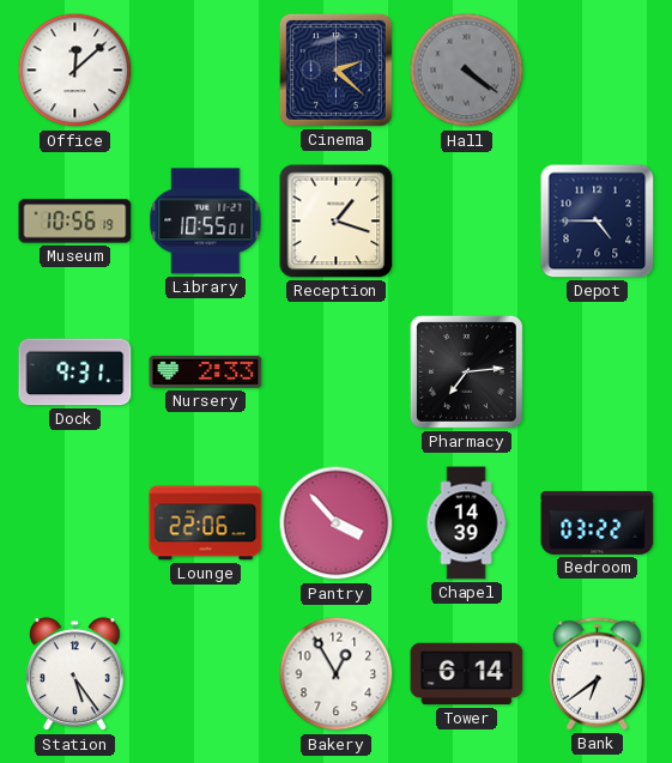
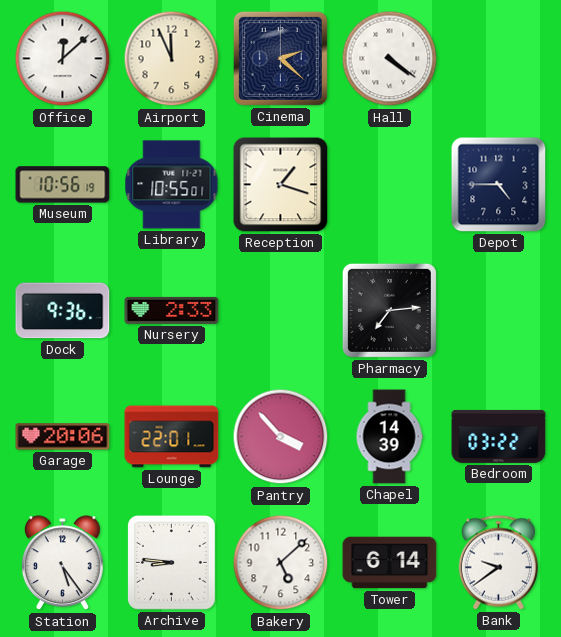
Airport: none -> 11:56 (172, 59)
Hall dial: grey -> white (390, 59)
Dock: 9:31 -> 9:36 (63, 311)
Garage: none -> 20:06 (63, 437)
Lounge: 22:06 -> 22:01 (172, 437)
Archive: none -> 8:46 (171, 562)
Bakery: 12:55 -> 5:08 (281, 563)
Bank: 6:39 -> 9:39 (498, 563)
